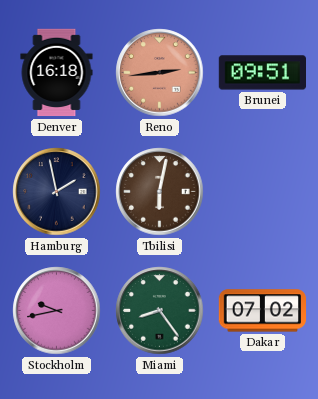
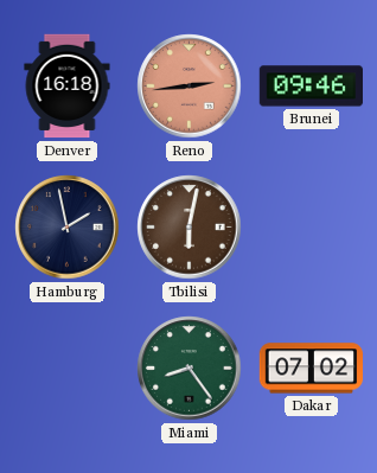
Brunei: 09:51 -> 09:46 (312, 87)
Stockholm: 9:43 -> none (57, 311)
